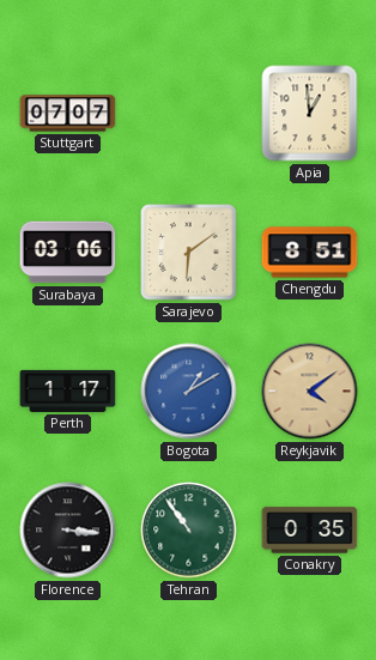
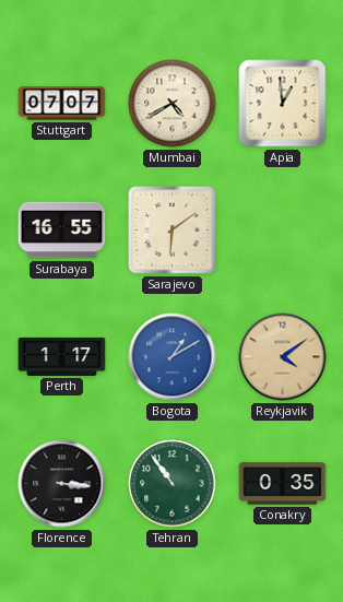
Mumbai: none -> 4:40 (173, 104)
Surabaya: 03:06 -> 16:55 (62, 231)
Chengdu: 8:51 -> none (310, 253)
